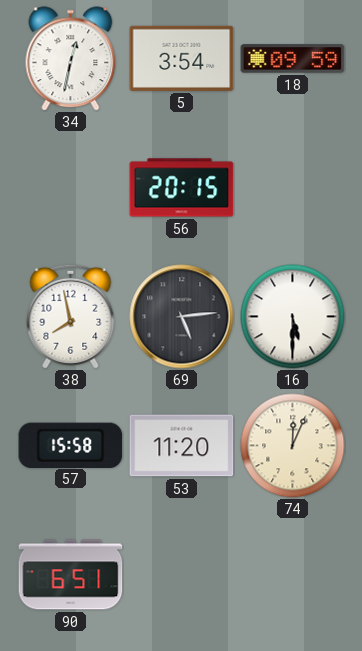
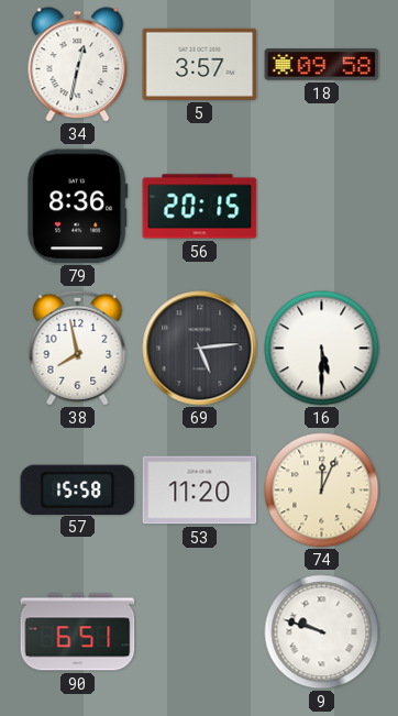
5: 3:54 -> 3:57 (200, 64)
18: 09:59 -> 09:58 (322, 65)
79: none -> 8:36 (78, 207)
9: none -> 9:48 (322, 632)
